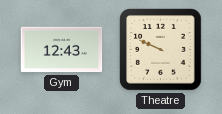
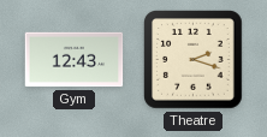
Theatre: 9:49 -> 2:18 (194, 60)
